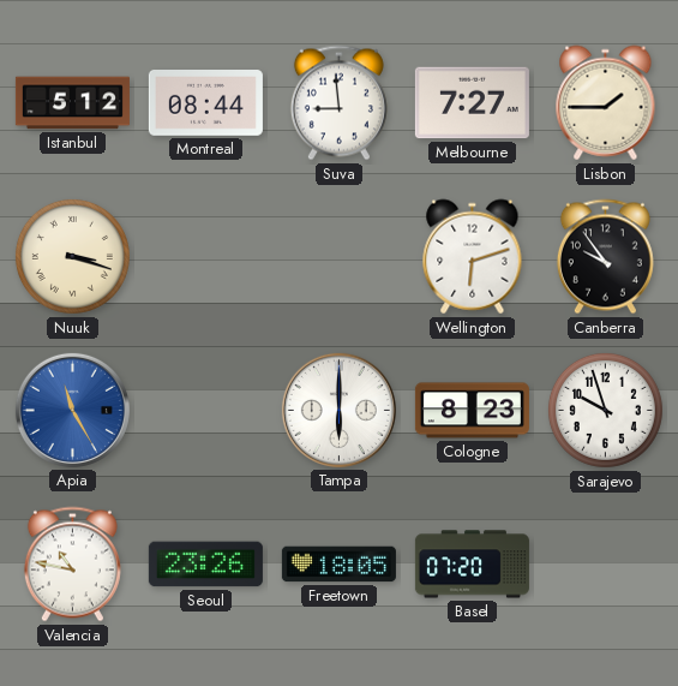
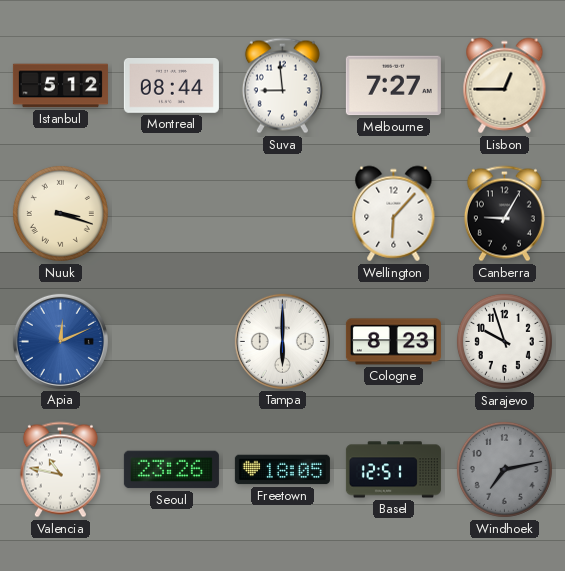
Lisbon: 1:45 -> 12:45 (505, 86)
Wellington: 6:12 -> 6:07 (394, 214)
Canberra: 9:54 -> 9:05 (504, 214)
Apia: 11:25 -> 12:11 (60, 341)
Basel: 07:20 -> 12:51 (393, 470)
Windhoek: none -> 7:13 (504, 469)
